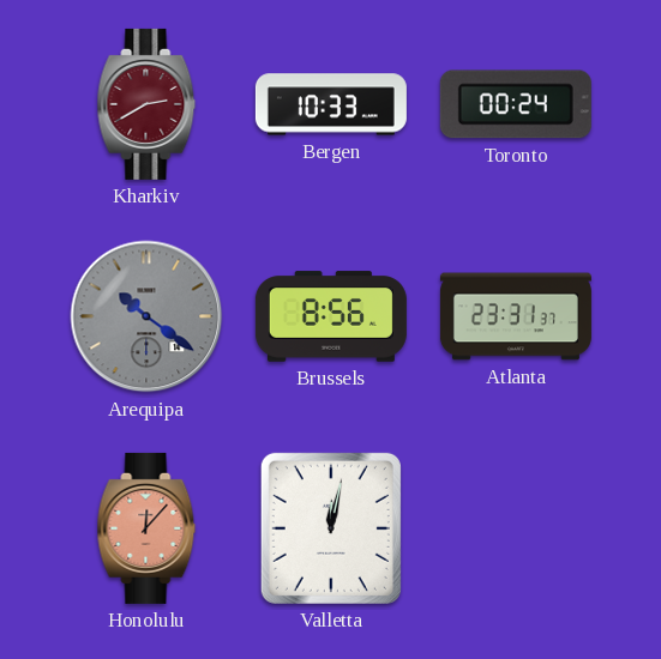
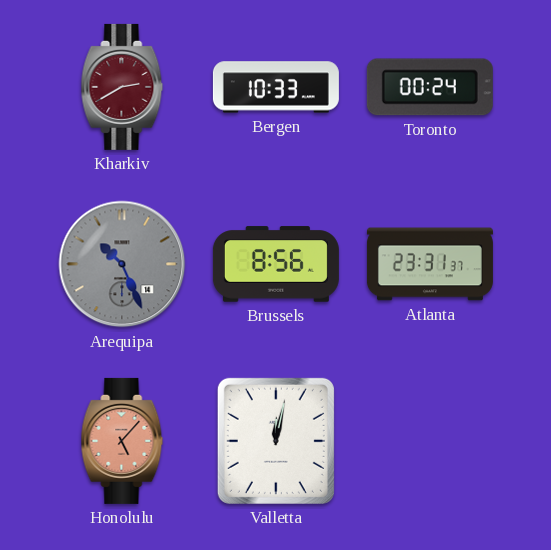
Arequipa: 10:21 -> 10:26 (122, 264)
Honolulu: 12:07 -> 5:07 (122, 441)
